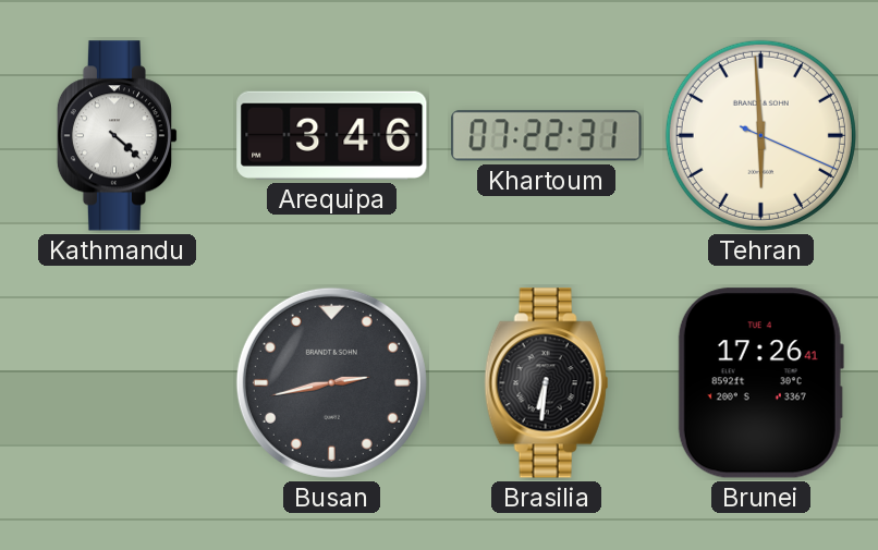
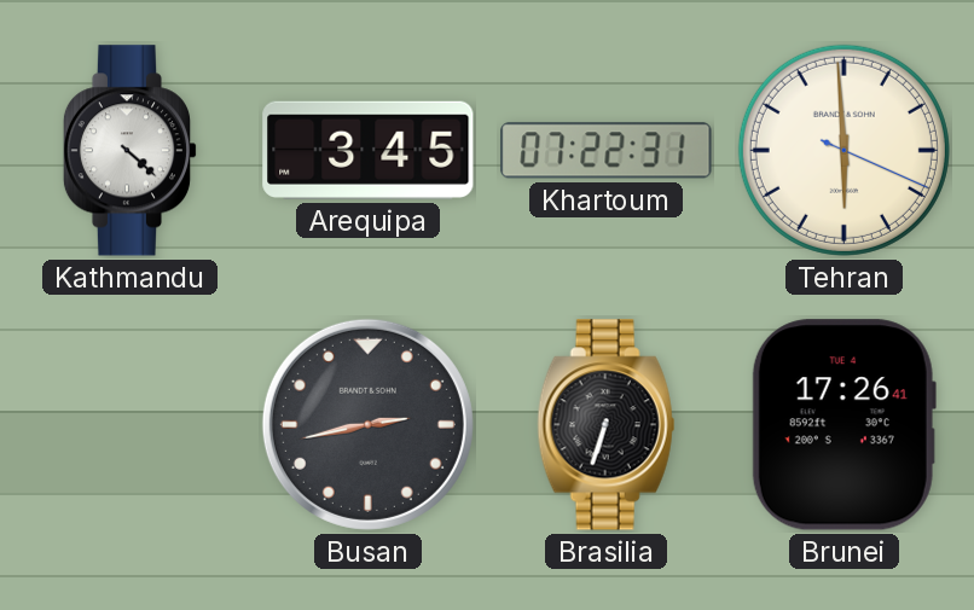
Arequipa: 3:46 -> 3:45 (369, 150)
Brasilia: 6:31 -> 6:33 (607, 425)
